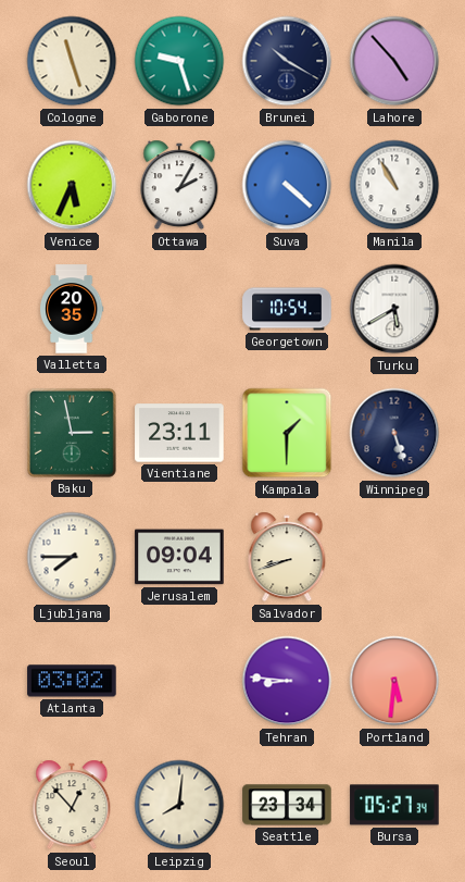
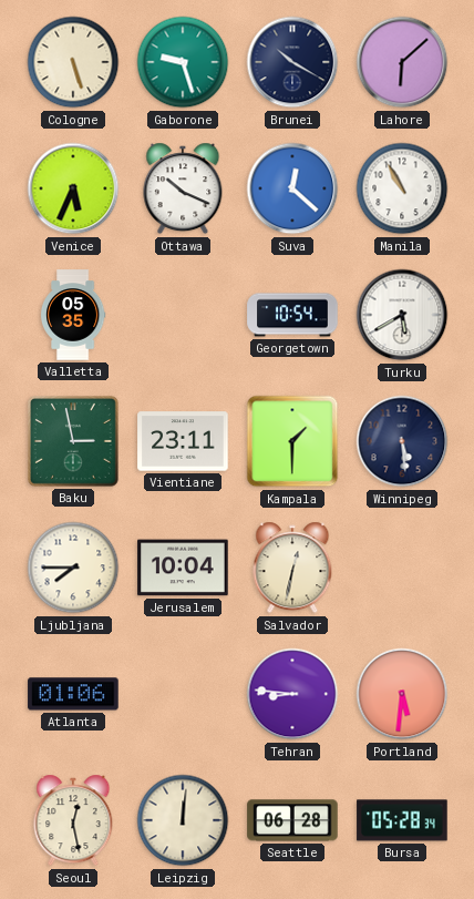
Cologne: 11:27 -> 5:27 (73, 62)
Lahore: 4:53 -> 6:08 (402, 62)
Ottawa: 2:05 -> 10:19 (183, 188)
Suva: 4:22 -> 12:22 (292, 188)
Valletta: 20:35 -> 05:35 (73, 315)
Winnipeg: 5:27 -> 5:29 (402, 441)
Jerusalem: 09:04 -> 10:04 (183, 568)
Salvador: 8:42 -> 12:32 (292, 568)
Atlanta: 03:02 -> 01:06 (73, 694)
Seoul: 12:53 -> 12:28 (73, 820)
Leipzig: 8:01 -> 12:01 (183, 820)
Seattle: 23:34 -> 06:28 (292, 820)
Bursa: 05:27 -> 05:28 (402, 820)
